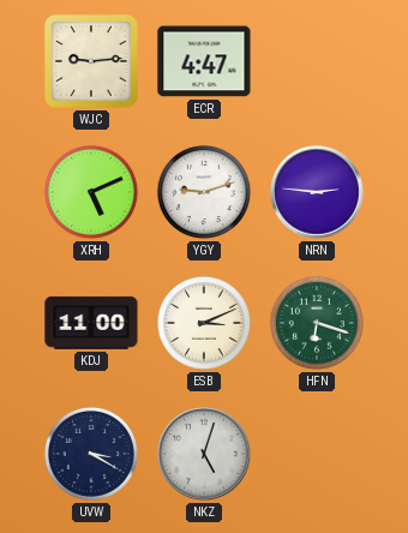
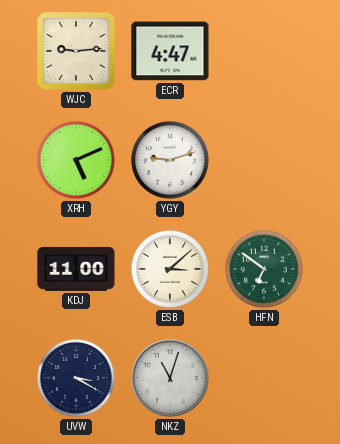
NRN: 2:46 -> none (317, 192)
ESB: 3:11 -> 3:08 (170, 269)
HFN: 6:18 -> 6:51 (264, 269)
NKZ: 5:03 -> 11:03 (170, 378)
